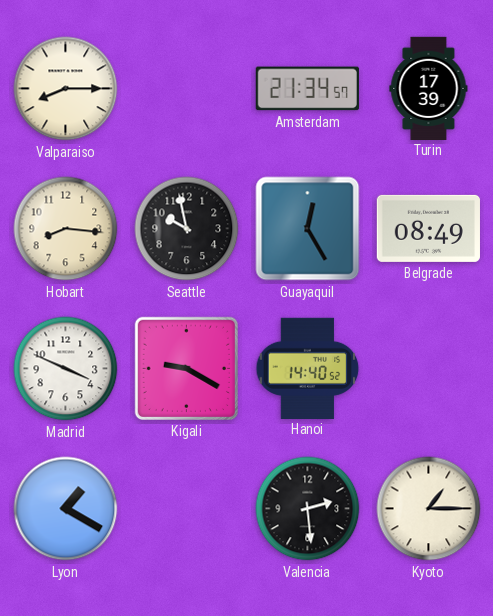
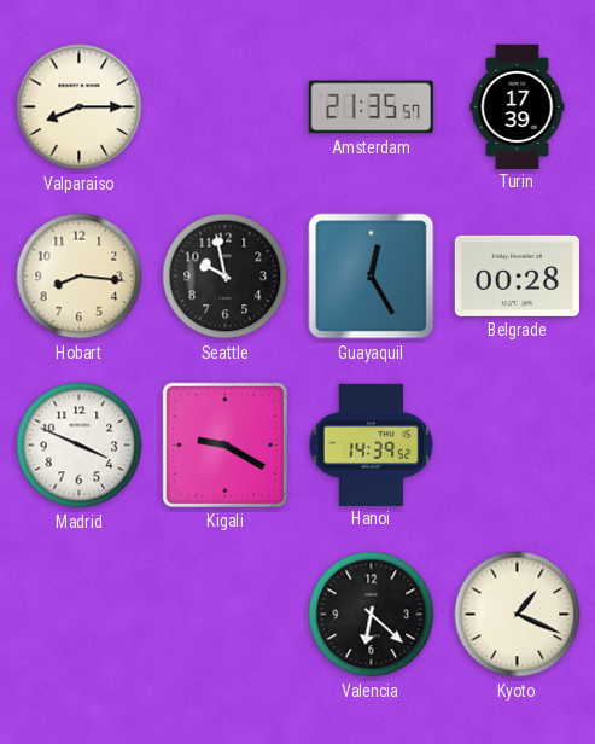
Amsterdam: 21:34 -> 21:35 (371, 107)
Belgrade: 08:49 -> 00:28 (517, 275)
Hanoi: 14:40 -> 14:39 (372, 444)
Lyon: 1:20 -> none (66, 509)
Valencia: 2:29 -> 6:22 (372, 615)
Kyoto: 1:15 -> 1:19 (518, 615)
